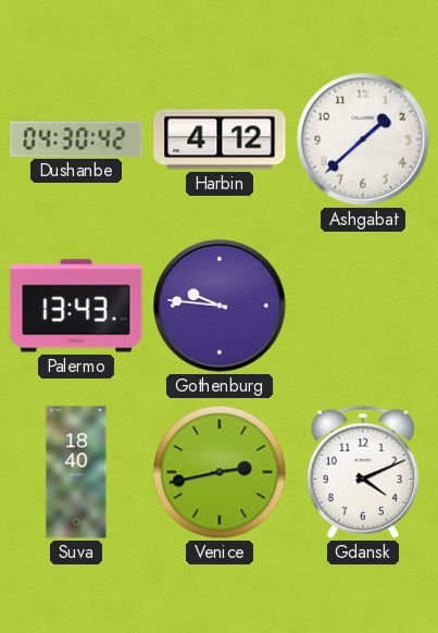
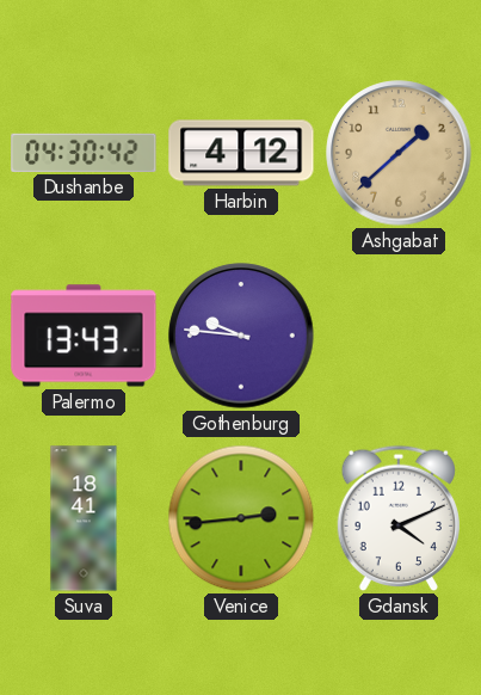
Ashgabat dial: white -> champagne (399, 153)
Suva: 18:40 -> 18:41 (84, 518)
Venice: 2:43 -> 2:44 (241, 518)
